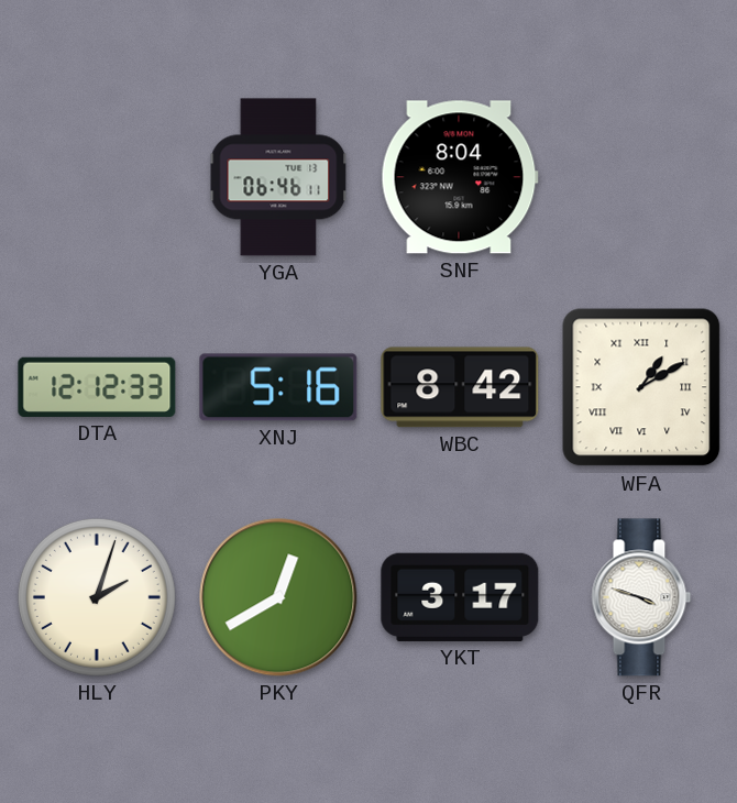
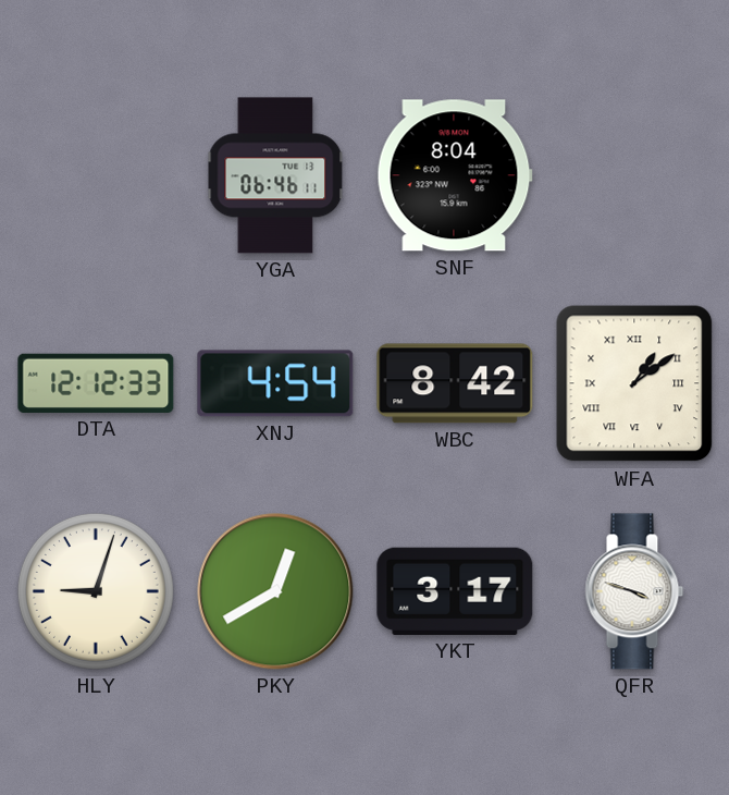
XNJ: 5:16 -> 4:54 (275, 383)
WFA: 1:10 -> 1:09 (634, 383)
HLY: 2:03 -> 9:03 (96, 591)
